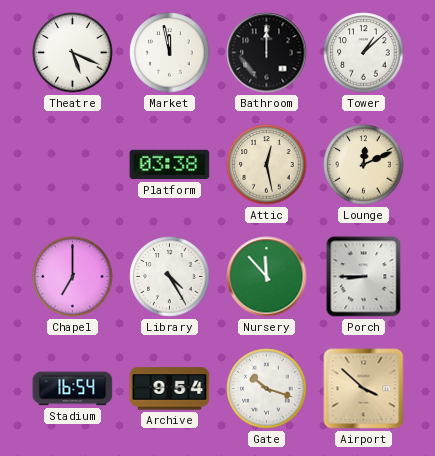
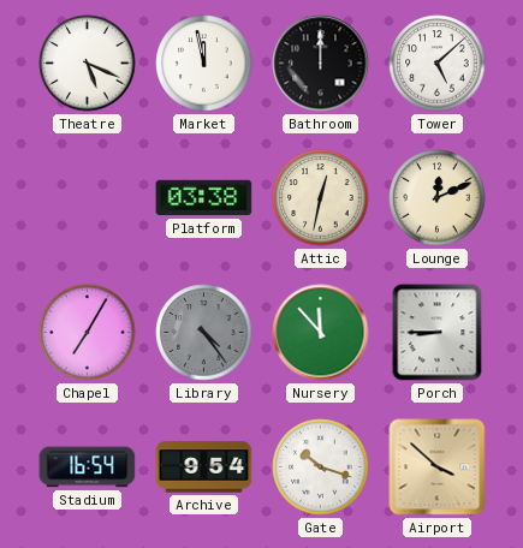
Tower: 1:08 -> 5:08 (438, 64)
Attic: 12:28 -> 12:32 (321, 198)
Chapel: 7:00 -> 7:05 (88, 333)
Library: 4:25 -> 4:24 (204, 333)
Library dial: white -> grey (204, 333)
